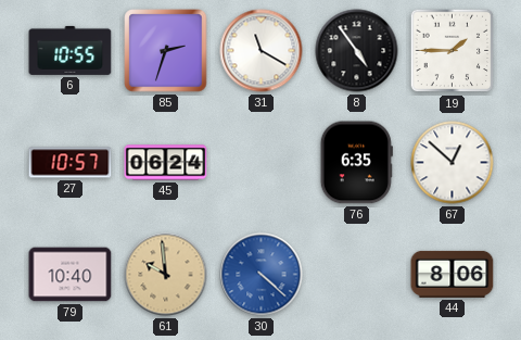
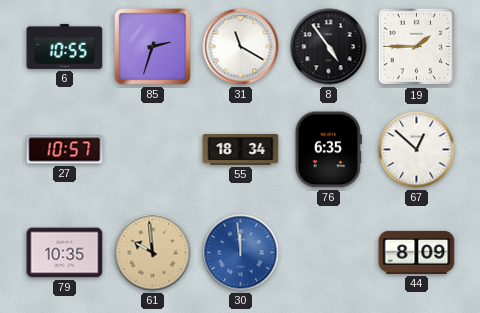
45: 06:24 -> none (166, 163)
55: none -> 18:34 (241, 150)
79: 10:40 -> 10:35 (65, 253)
30: 4:22 -> 11:59 (241, 253)
44: 8:06 -> 8:09 (417, 252)
